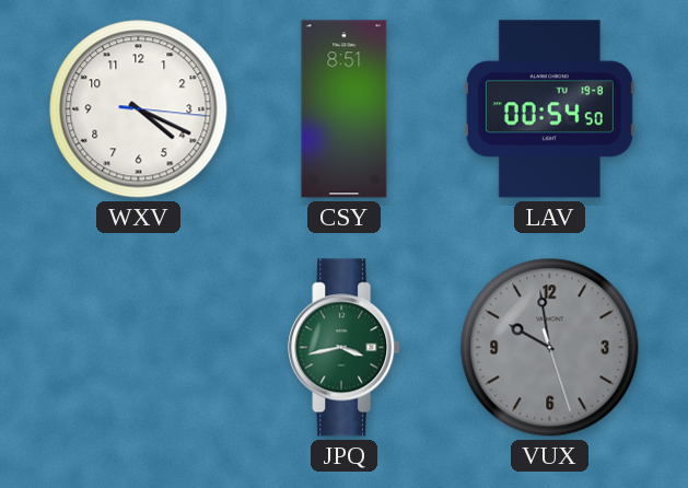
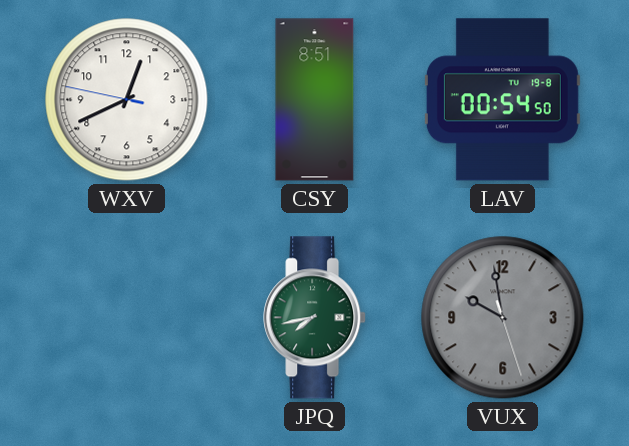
WXV: 4:19 -> 12:40 (127, 100)
JPQ: 3:43 -> 7:43 (315, 318)
